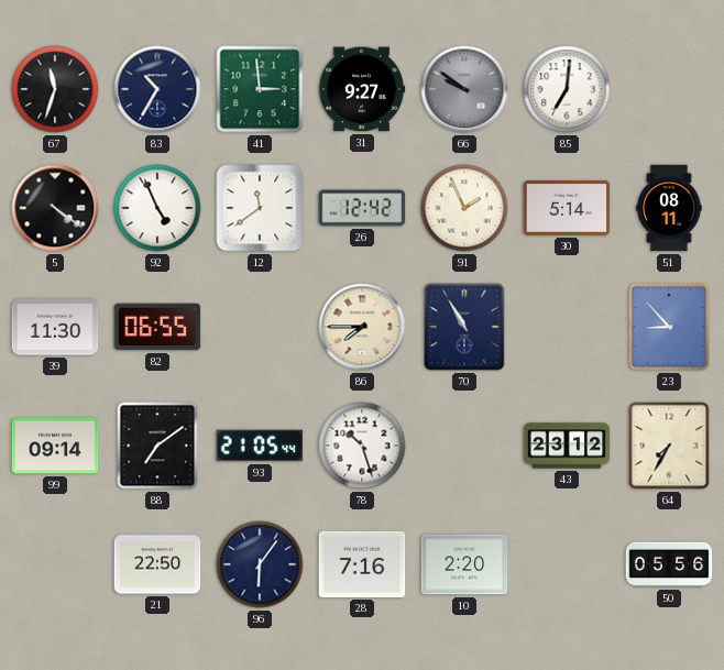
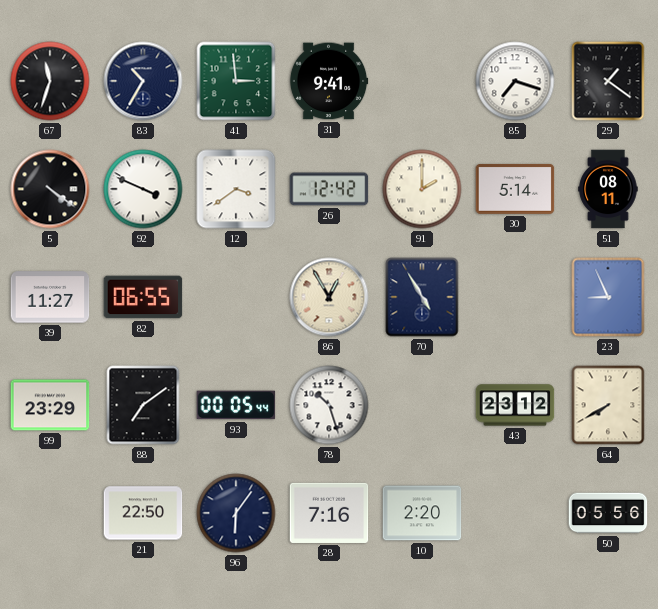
31: 9:27 -> 9:41 (329, 81)
66: 9:51 -> none (464, 89)
85: 7:01 -> 7:18 (515, 81)
29: none -> 1:21 (608, 81)
92: 4:56 -> 3:49 (143, 189)
12: 11:39 -> 3:39 (236, 189)
91: 1:56 -> 2:00 (422, 189)
39: 11:30 -> 11:27 (50, 297)
86: 7:45 -> 12:55 (329, 297)
70: 10:55 -> 4:55 (422, 297)
23: 8:53 -> 8:56 (608, 297)
99: 09:14 -> 23:29 (50, 405)
93: 21:05 -> 00:05 (236, 405)
64: 7:35 -> 7:40 (608, 405)
